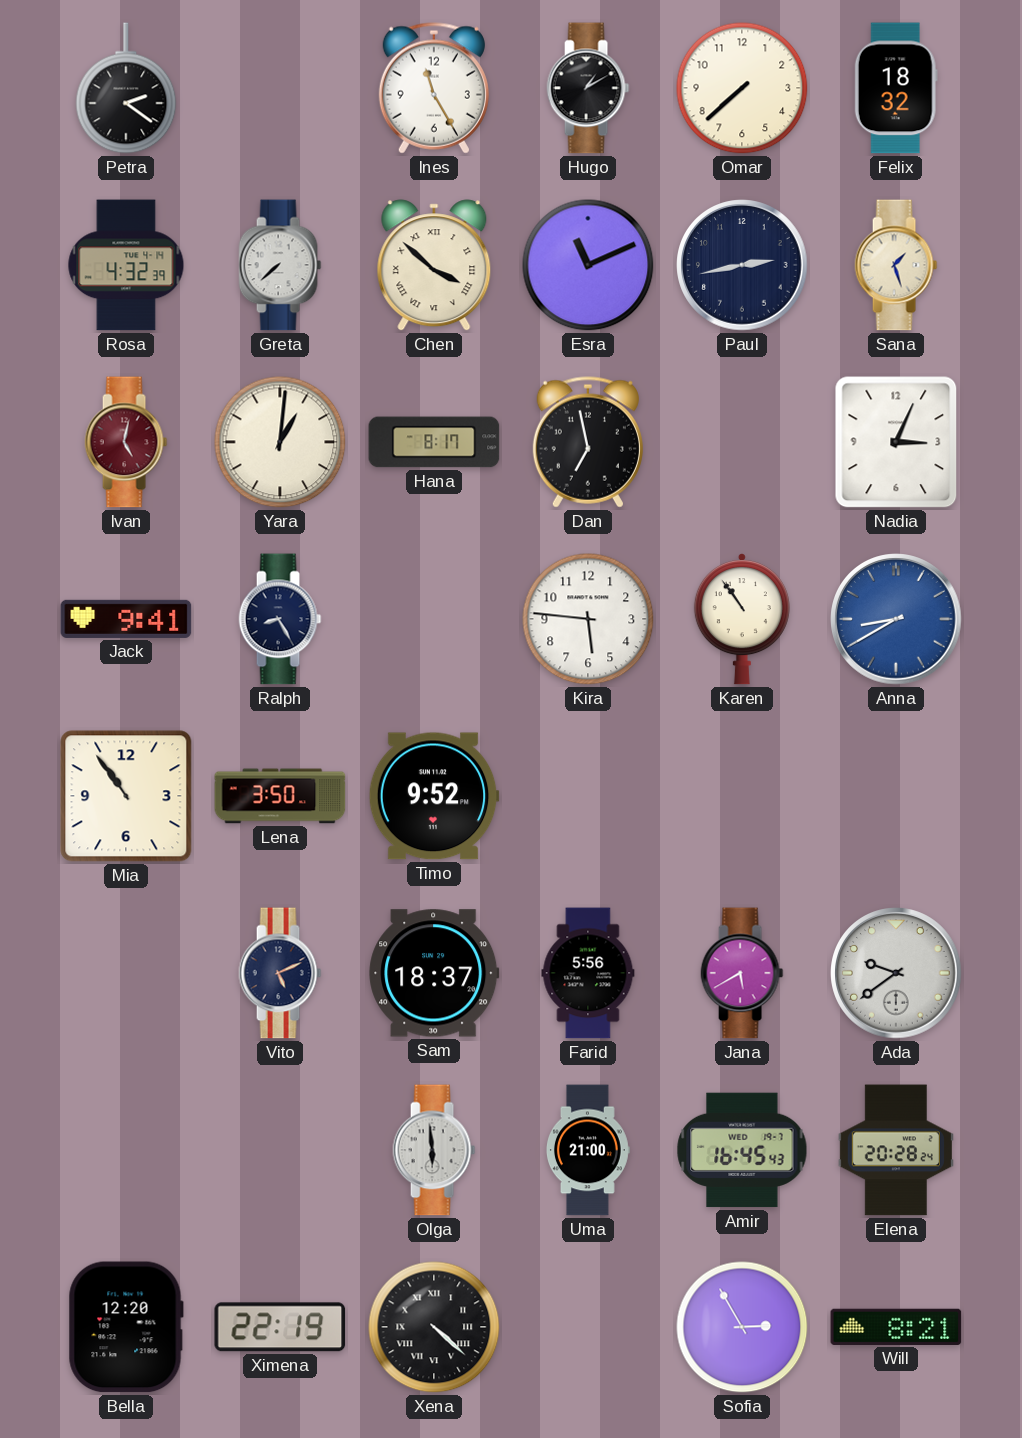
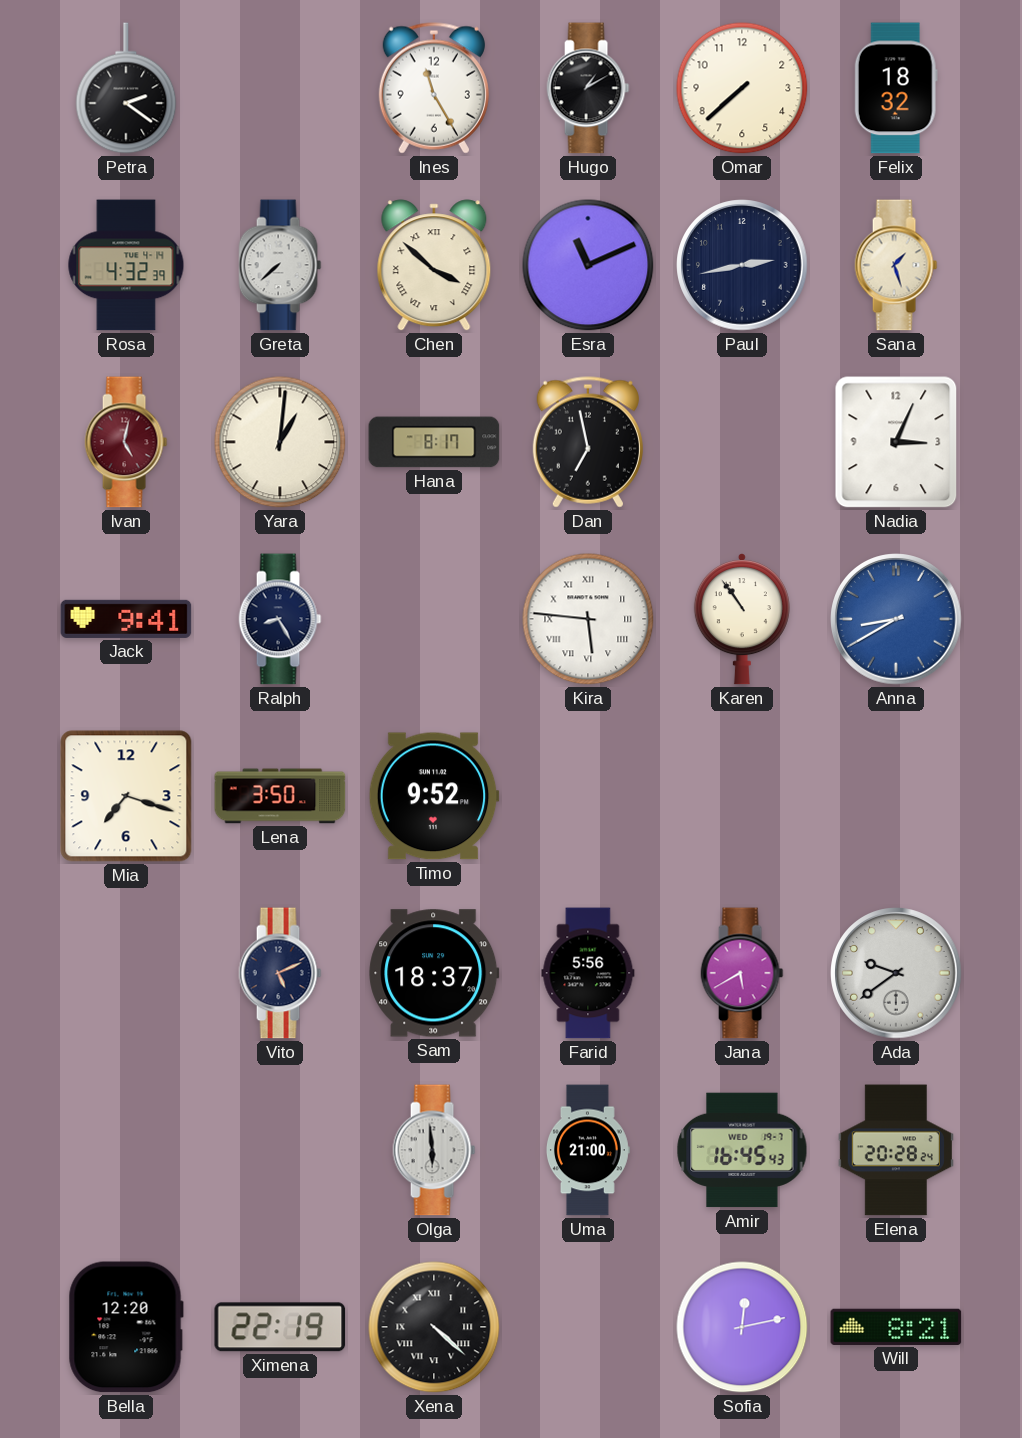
Kira numerals: Arabic -> Roman (588, 619)
Mia: 10:54 -> 7:18 (126, 796)
Sofia: 2:55 -> 12:13 (742, 1327)
